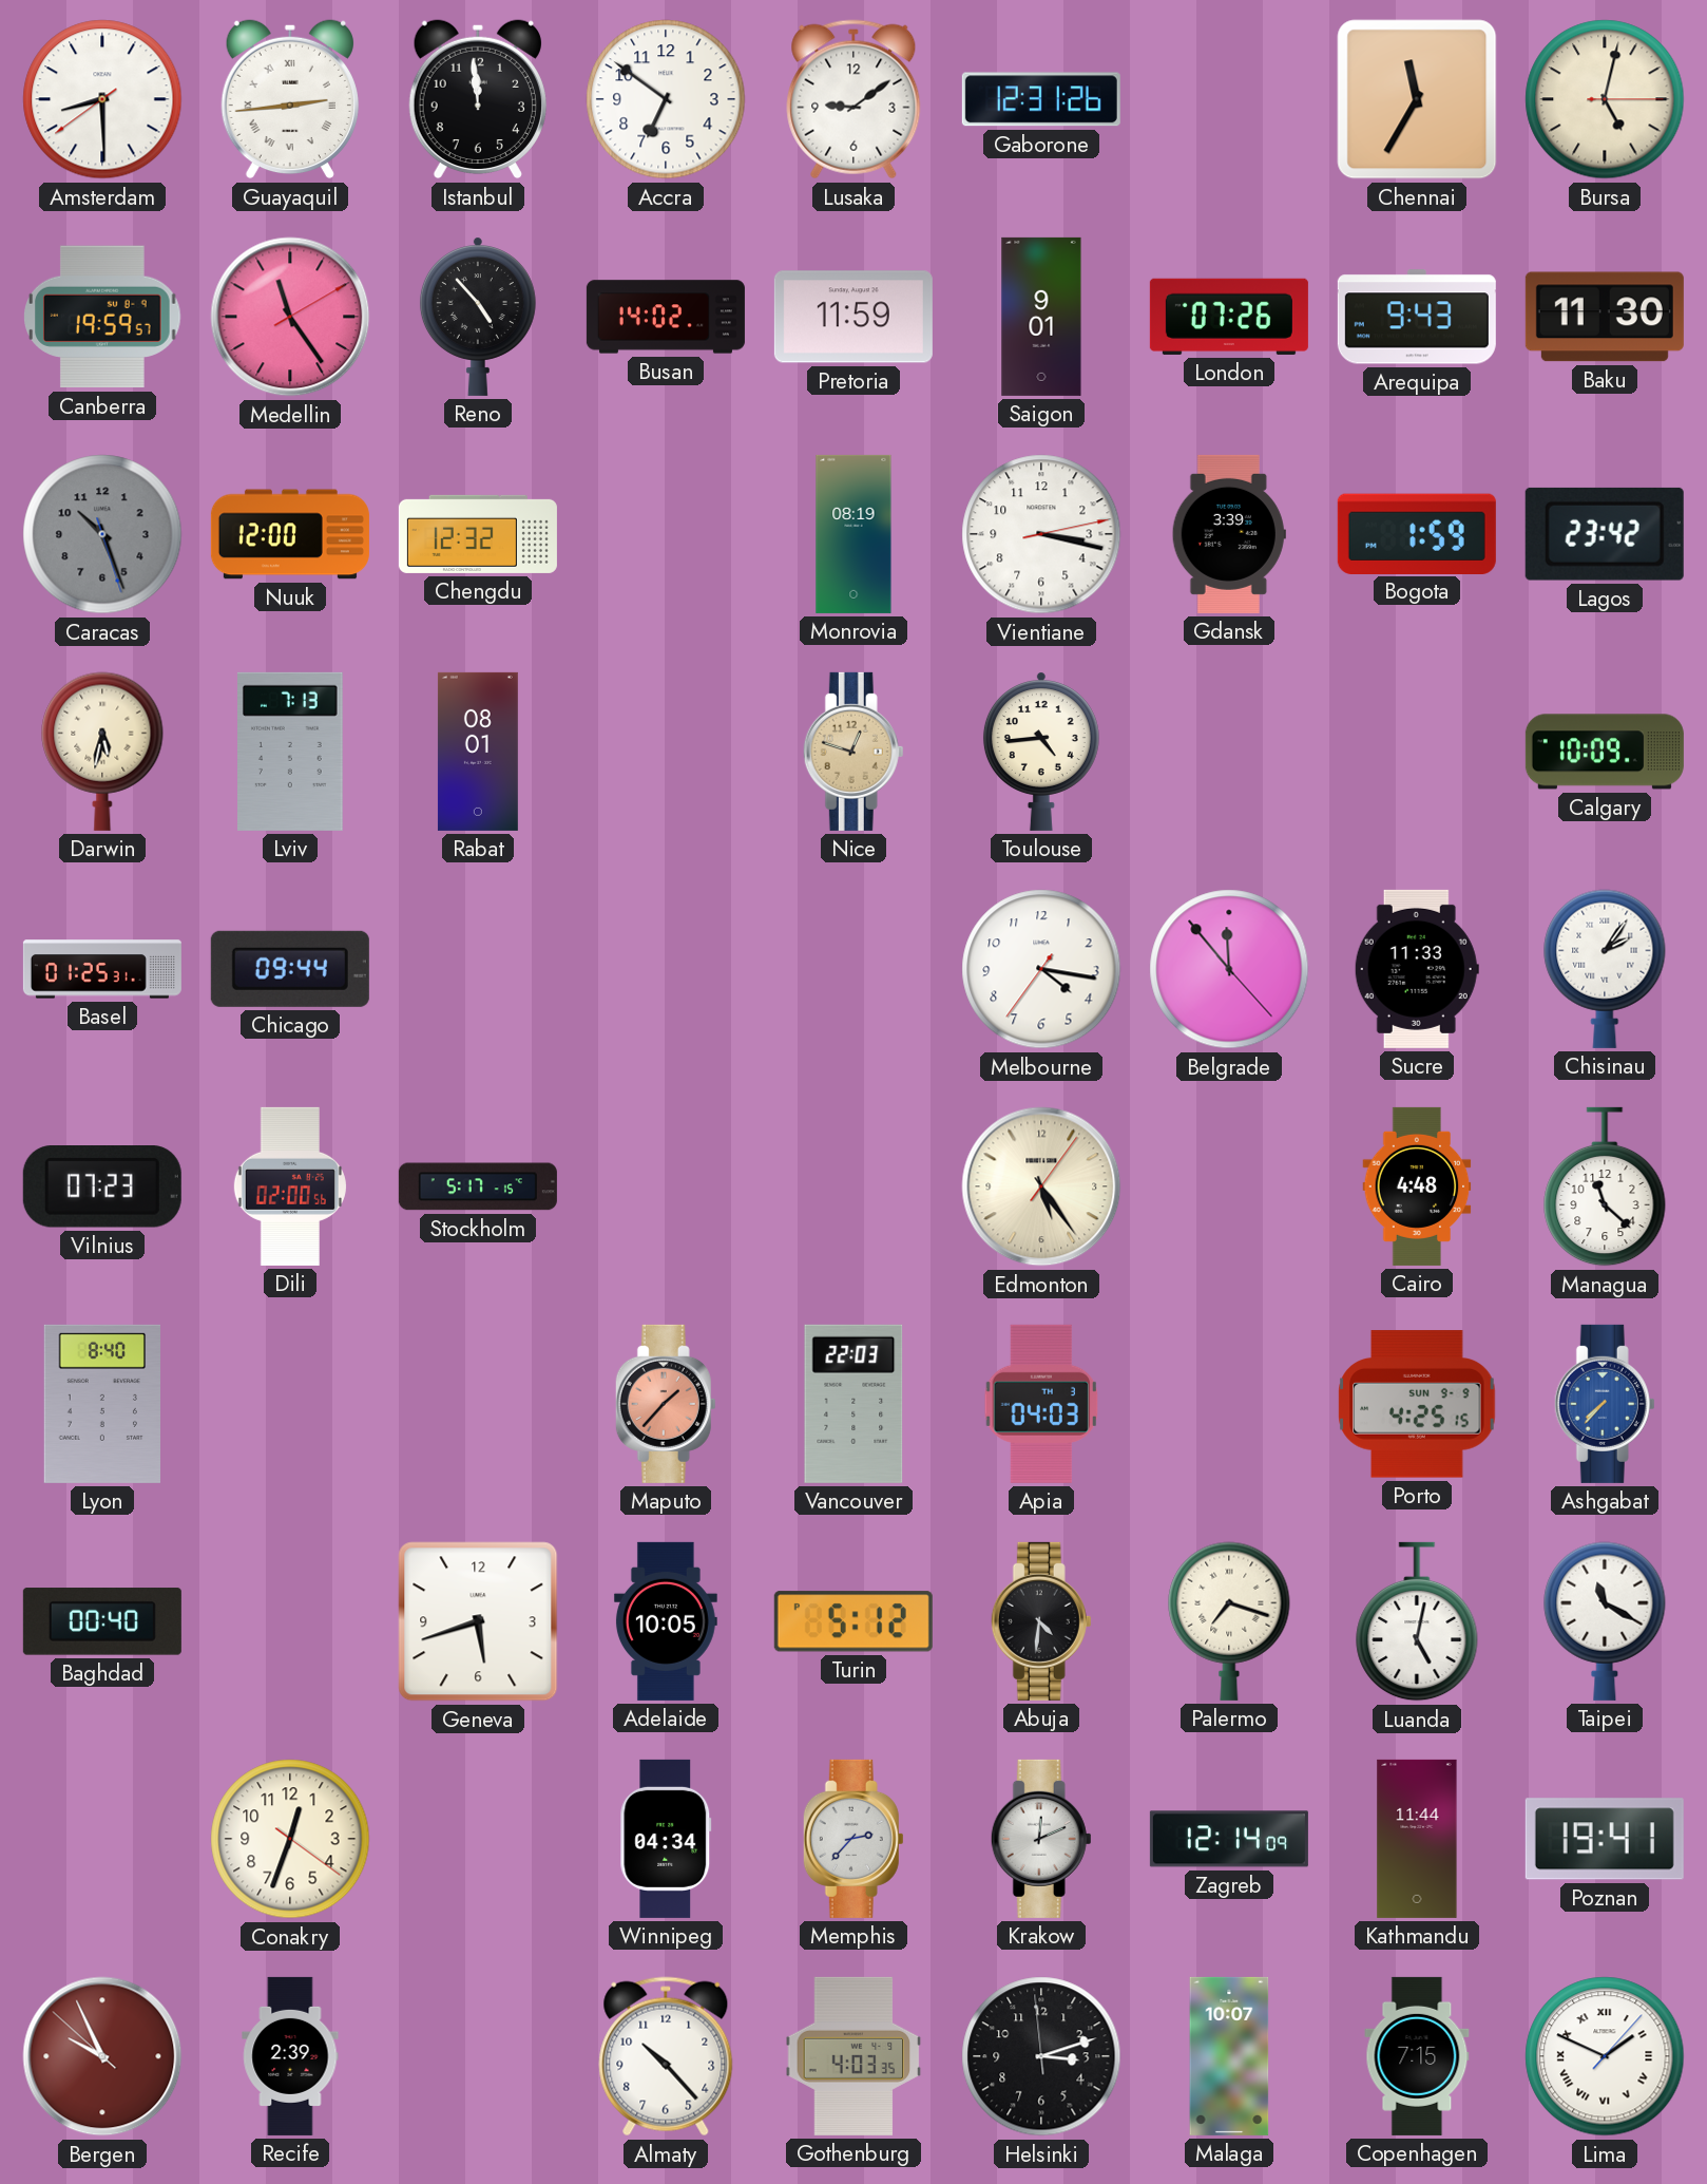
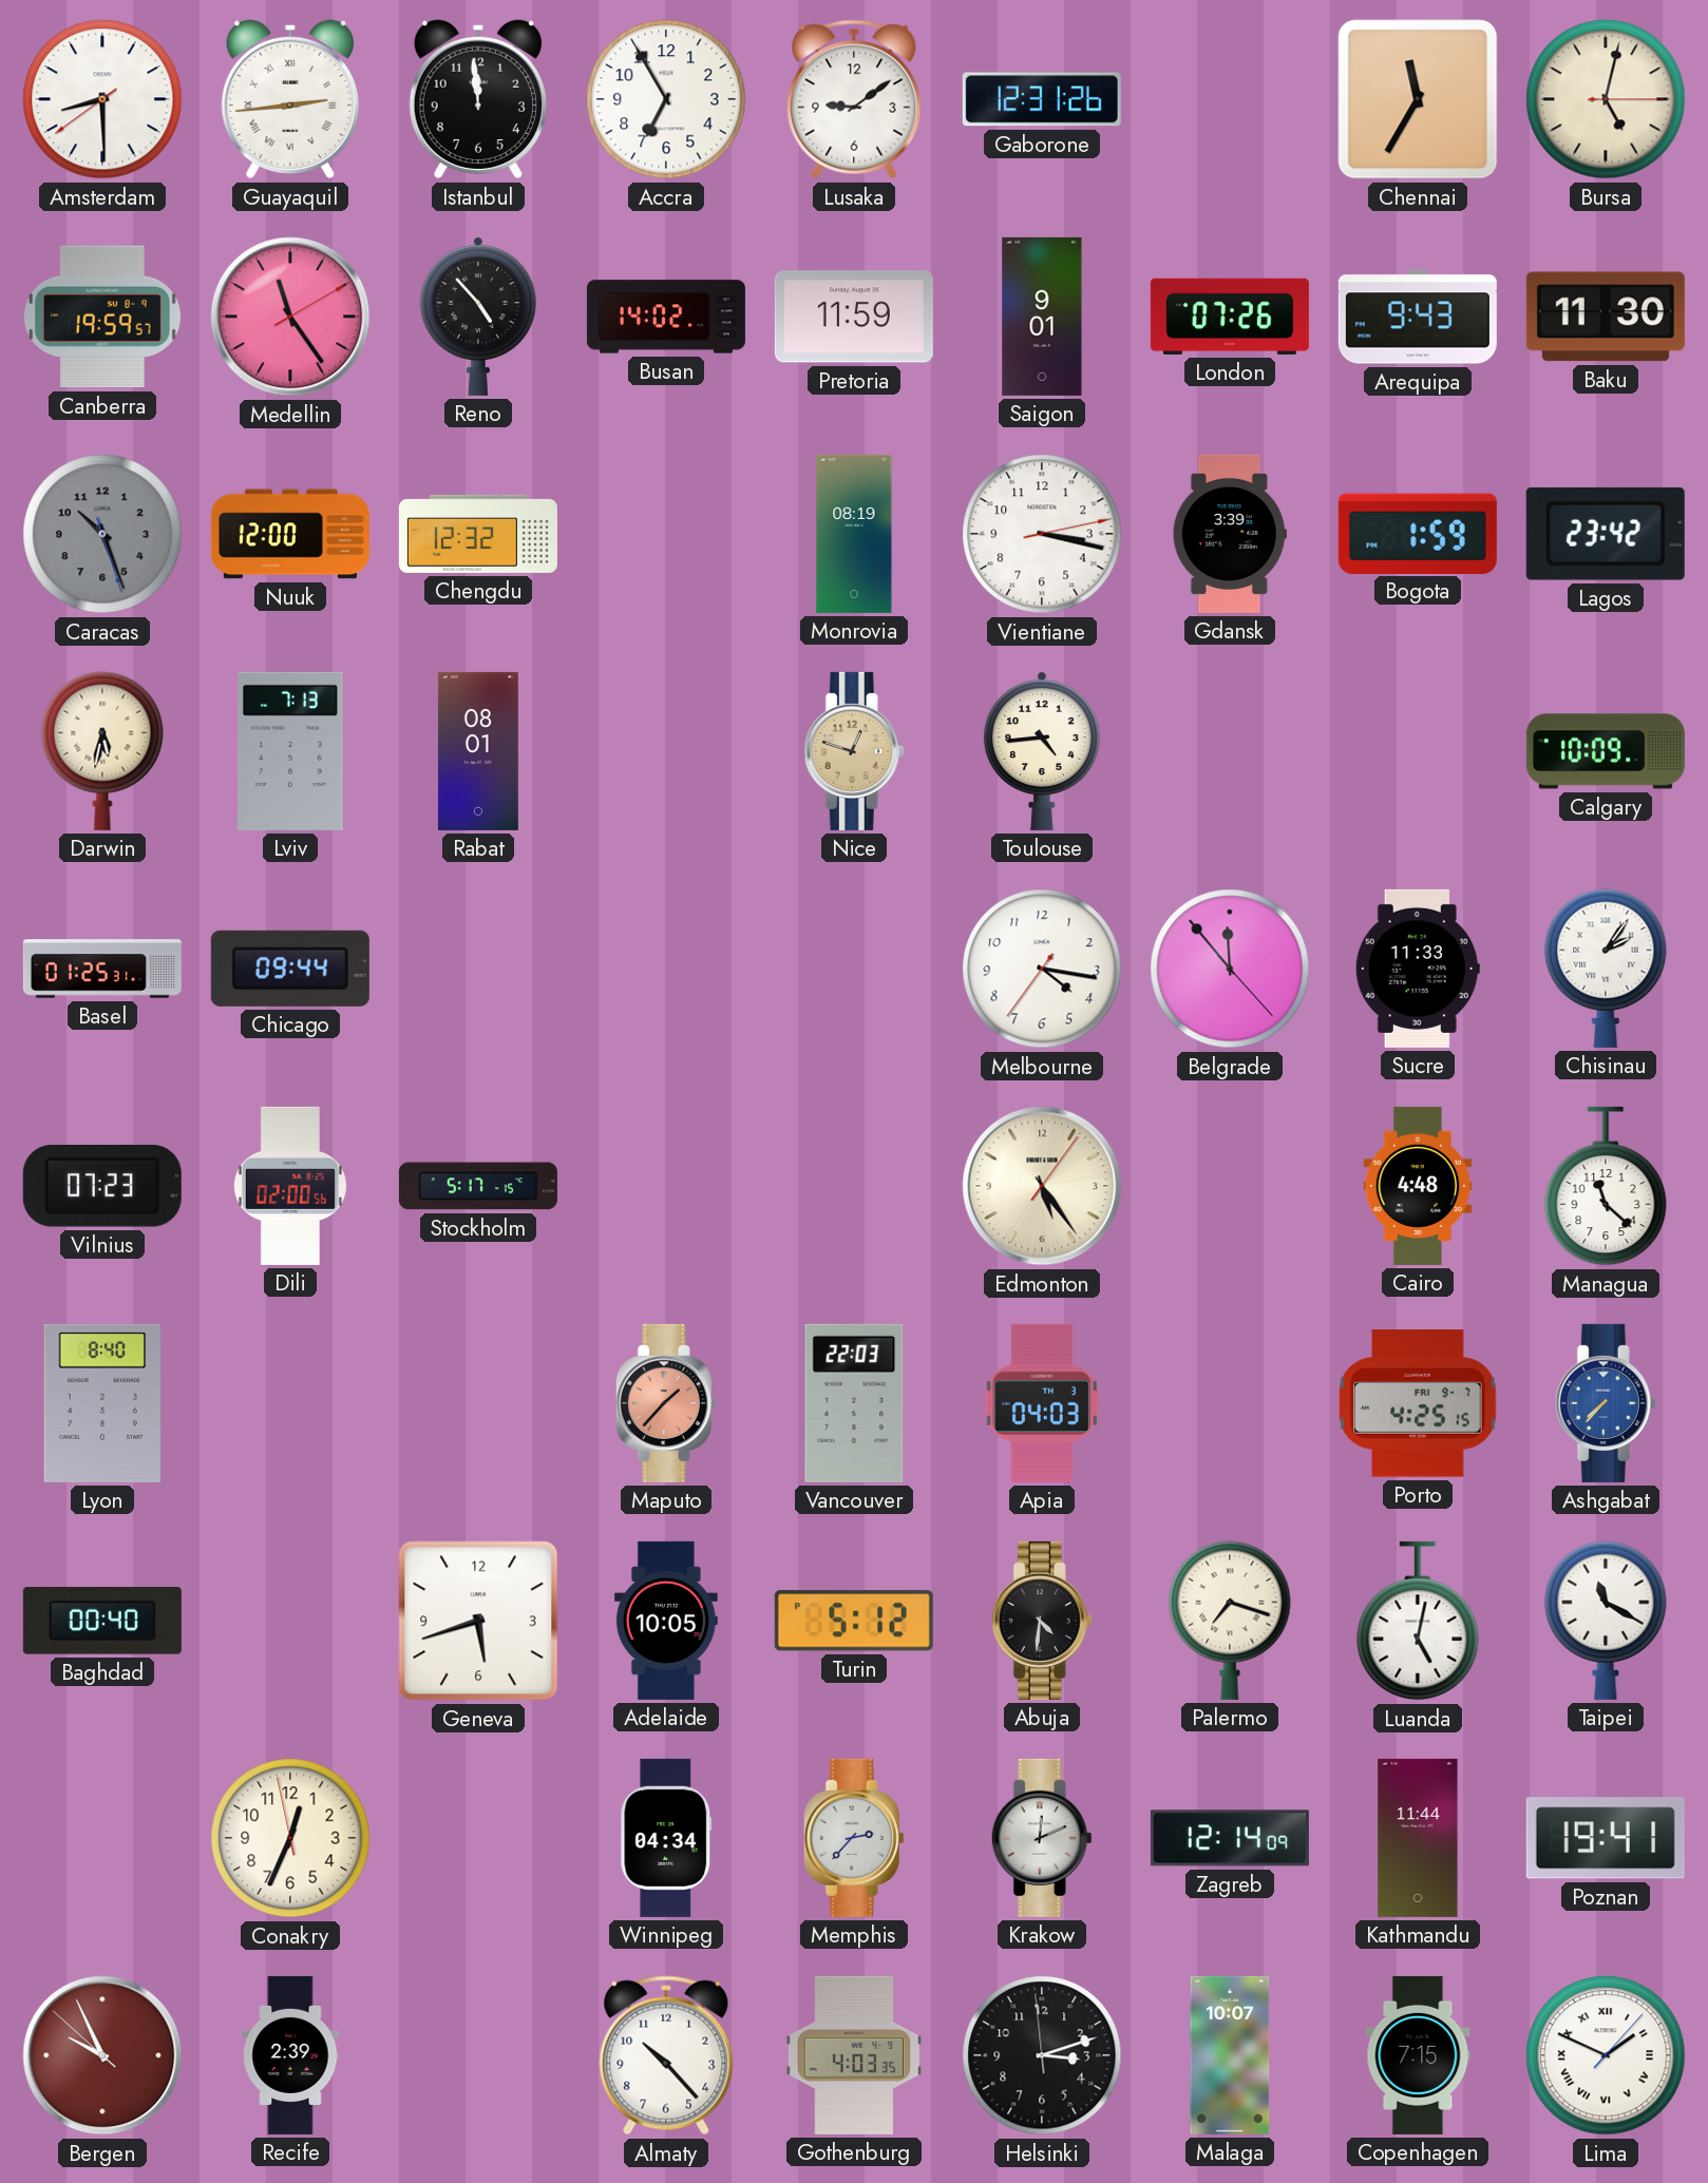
Accra: 6:51 -> 6:55 (666, 99)
Porto date: SUN 9-9 -> FRI 9-7 (1418, 1403)
Conakry: 12:33:21 -> 12:33:58 (290, 1838)
